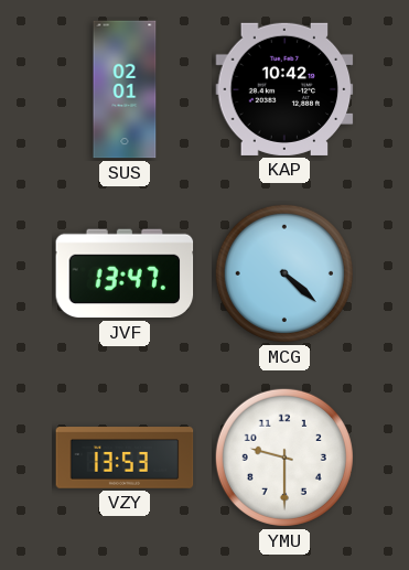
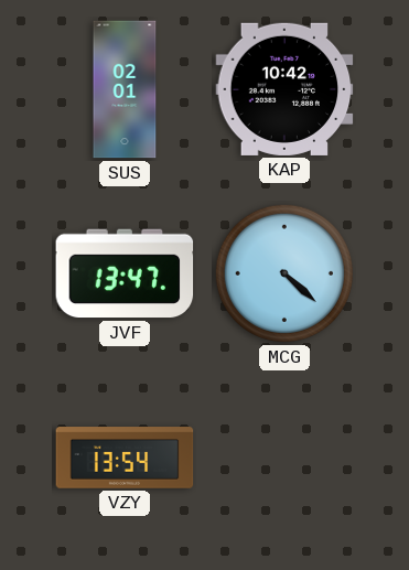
VZY: 13:53 -> 13:54 (125, 458)
YMU: 9:30 -> none (284, 458)
